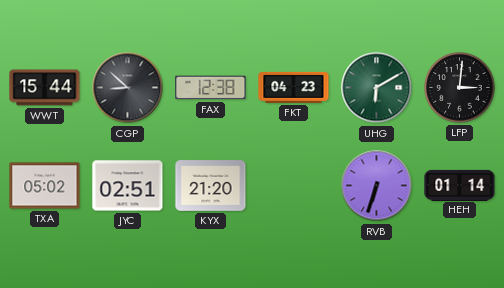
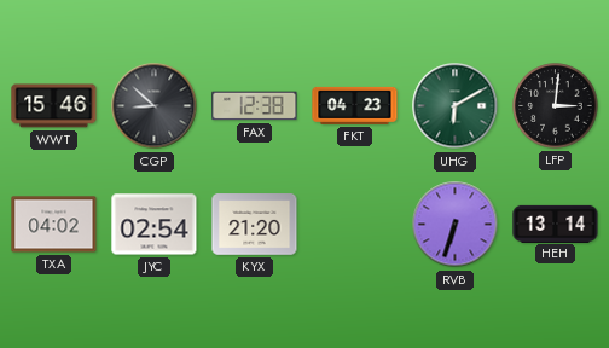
WWT: 15:44 -> 15:46 (54, 106)
TXA: 05:02 -> 04:02 (54, 225)
JYC: 02:51 -> 02:54 (155, 225)
HEH: 01:14 -> 13:14 (556, 224)
